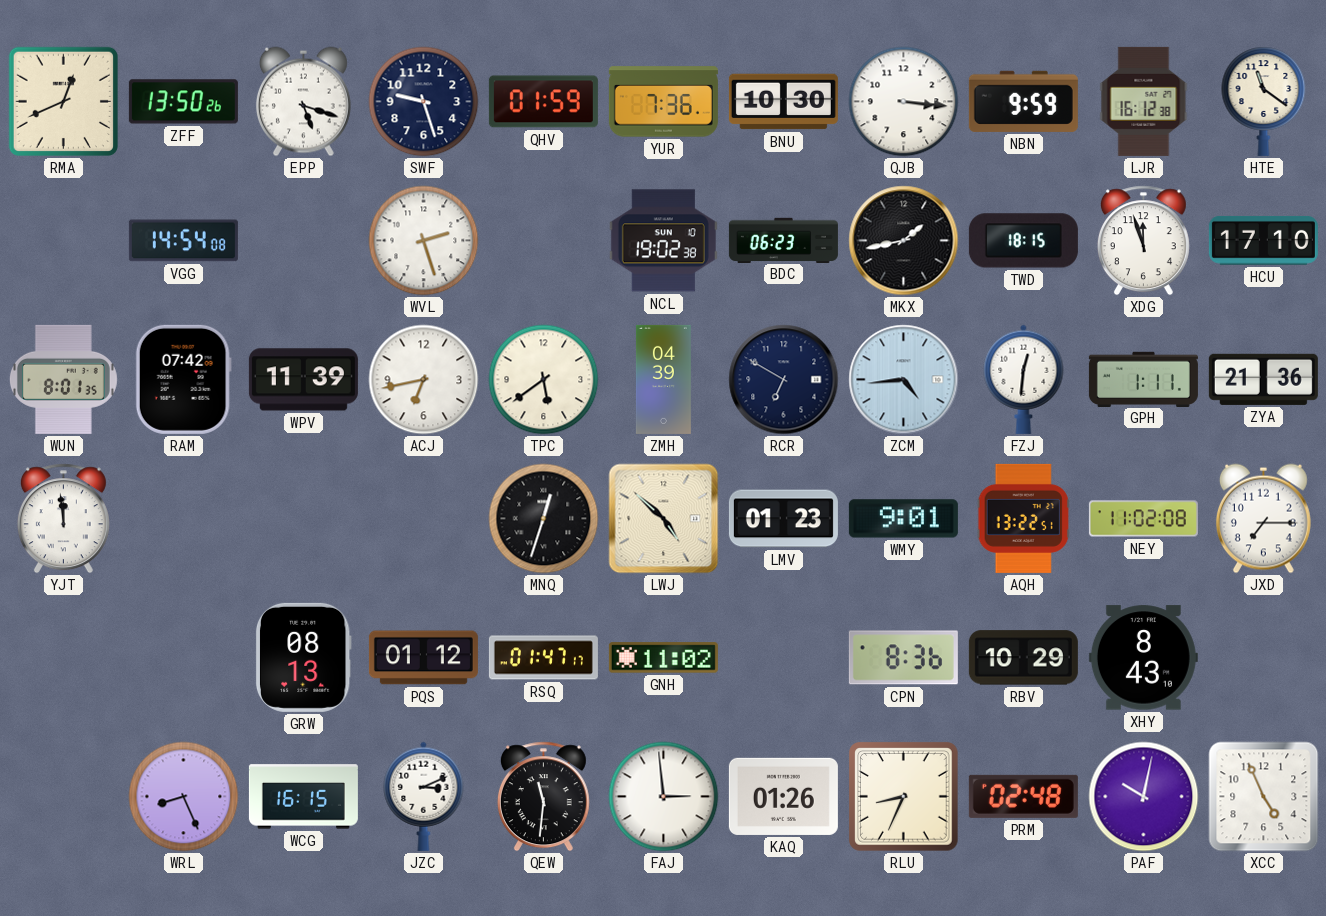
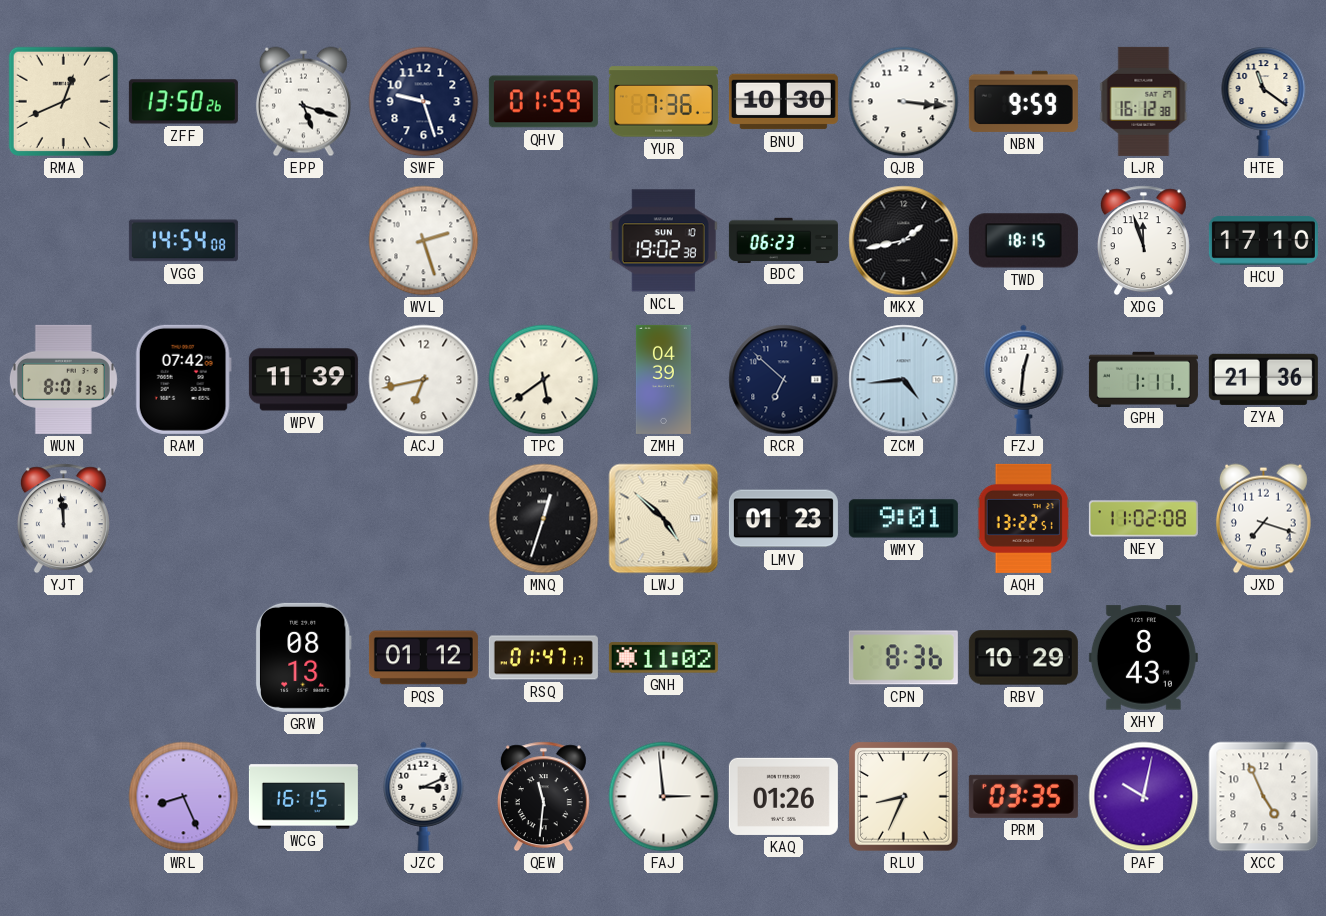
RCR: 6:50 -> 6:52 (784, 380)
JXD: 7:15 -> 7:18 (1263, 519)
PRM: 02:48 -> 03:35 (1023, 796)
